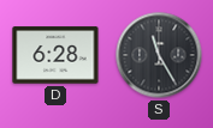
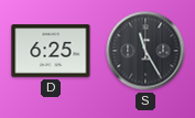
D: 6:28 -> 6:25 (51, 51)
